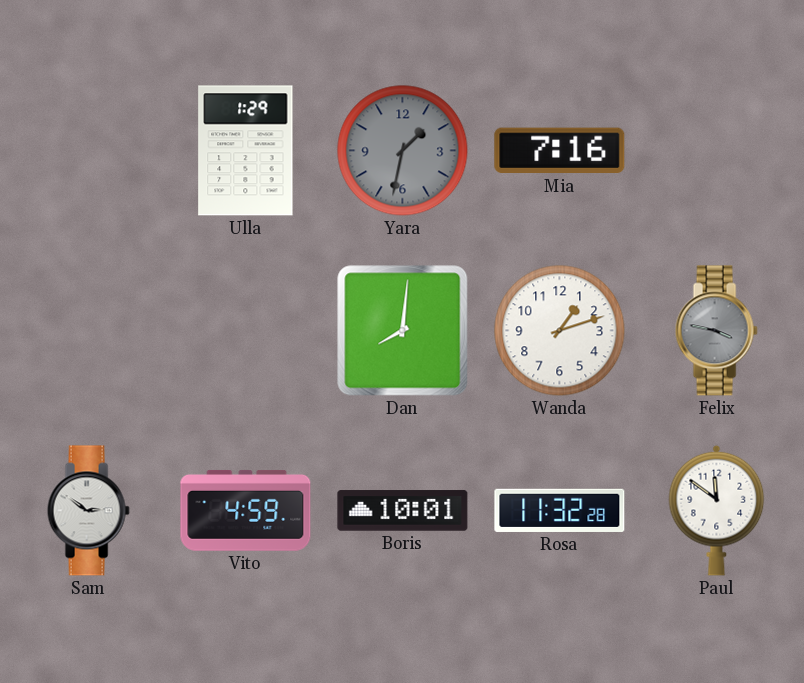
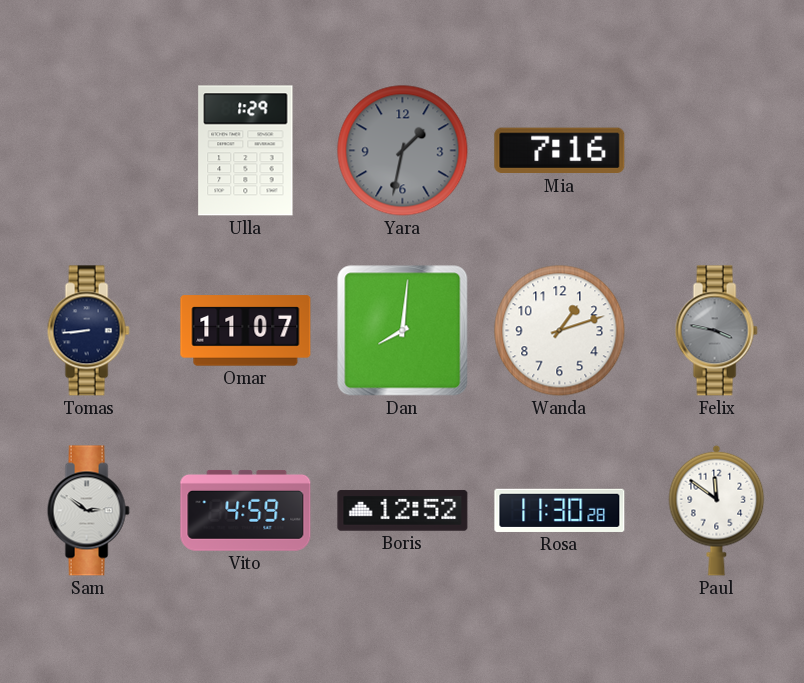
Tomas: none -> 8:44 (88, 331)
Omar: none -> 11:07 (246, 331)
Boris: 10:01 -> 12:52 (403, 511)
Rosa: 11:32 -> 11:30 (560, 510)
